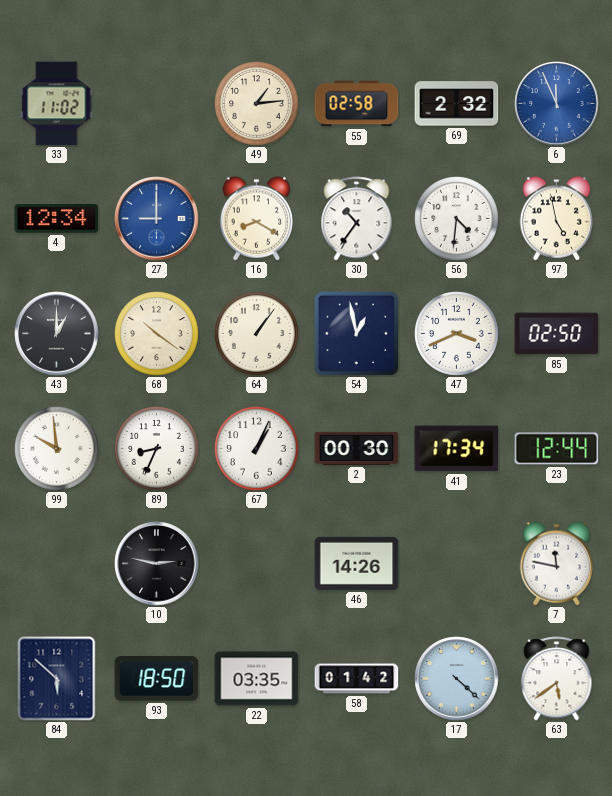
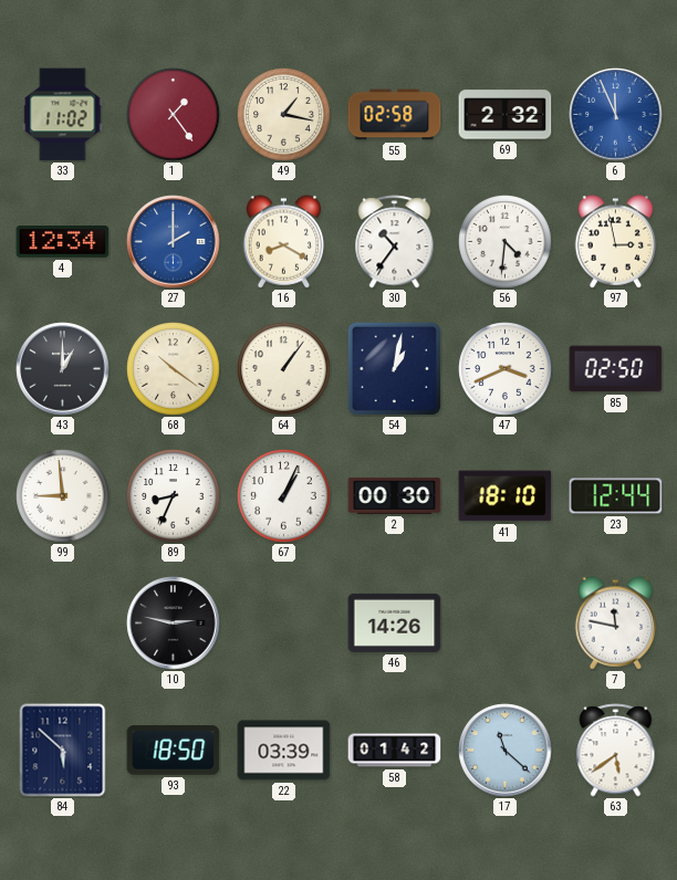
1: none -> 1:24 (174, 115)
49: 1:14 -> 1:17 (284, 115)
27: 9:00 -> 2:00 (174, 242)
97: 4:58 -> 2:58 (616, 242)
54: 12:58 -> 1:02 (394, 368)
99: 9:59 -> 8:59 (63, 496)
41: 17:34 -> 18:10 (506, 496)
22: 03:35 -> 03:39 (284, 751)
17: 4:22 -> 11:22 (506, 751)
